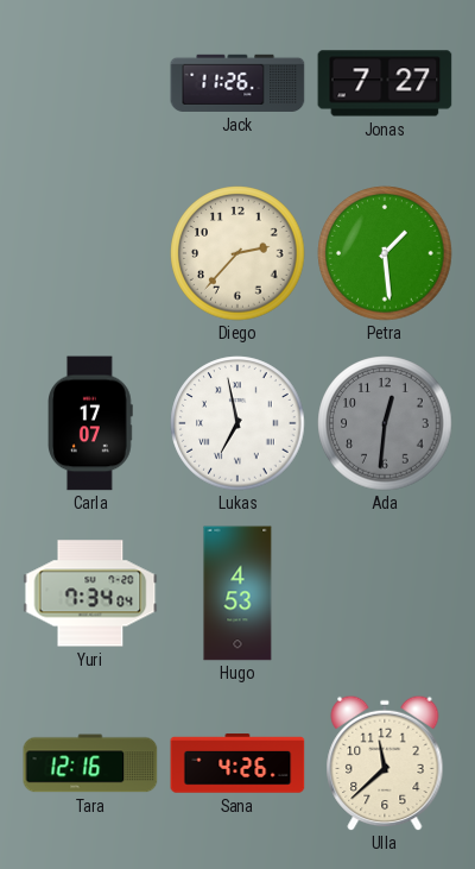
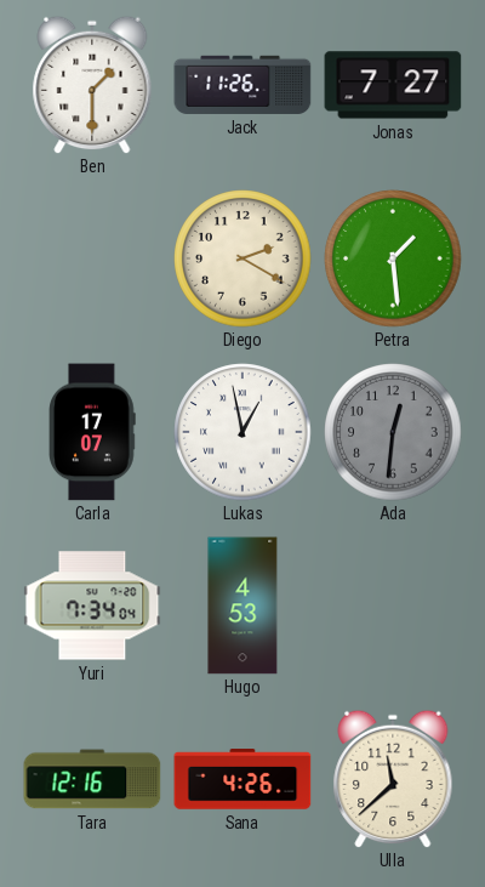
Ben: none -> 1:30 (92, 85)
Diego: 2:37 -> 2:20 (242, 258)
Lukas: 6:58 -> 12:58 (242, 432)
